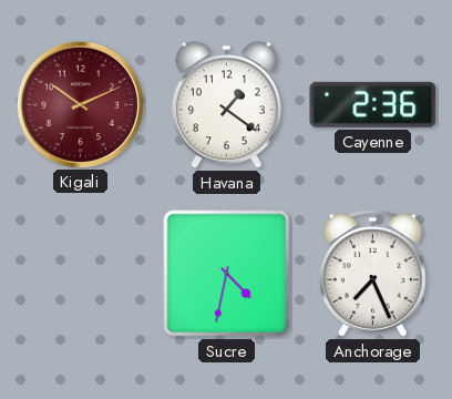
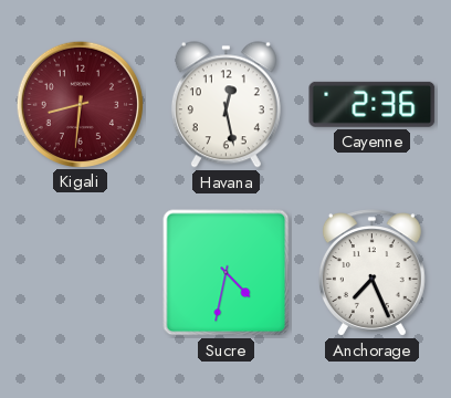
Kigali: 10:11 -> 8:31 (80, 104)
Havana: 1:21 -> 12:28 (225, 105)
